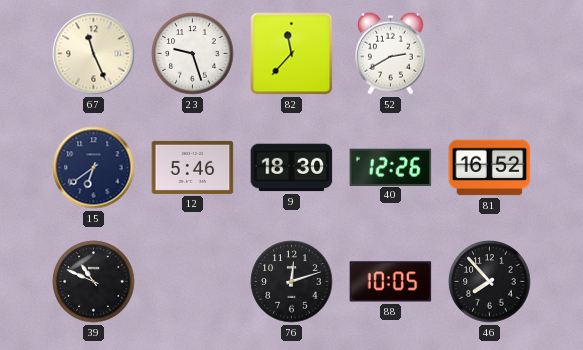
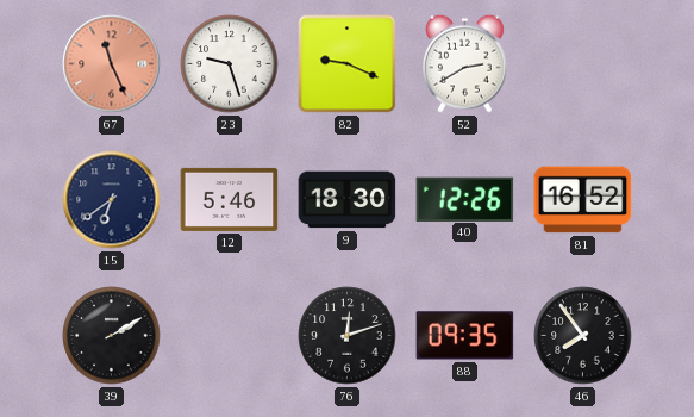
67 dial: cream -> salmon (112, 64)
82: 11:37 -> 9:19 (348, 64)
39: 10:49 -> 2:10 (112, 336)
88: 10:05 -> 09:35 (465, 336)
46: 7:53 -> 7:54 (583, 336)
